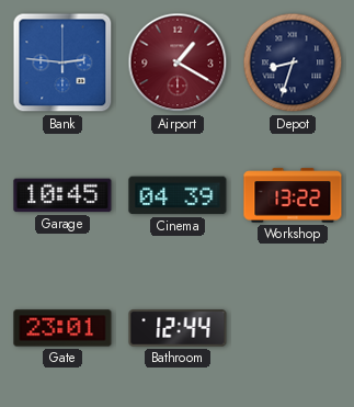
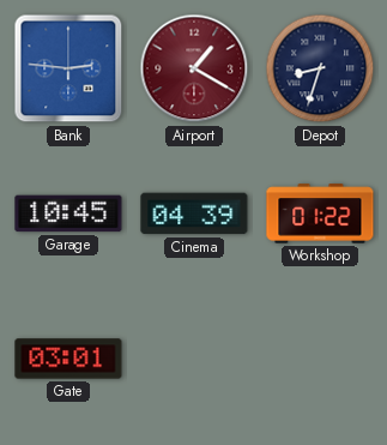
Workshop: 13:22 -> 01:22 (320, 214)
Gate: 23:01 -> 03:01 (68, 359)
Bathroom: 12:44 -> none (178, 328)
